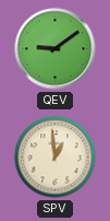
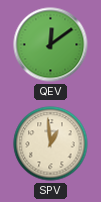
QEV: 9:09 -> 12:09 (51, 45)
